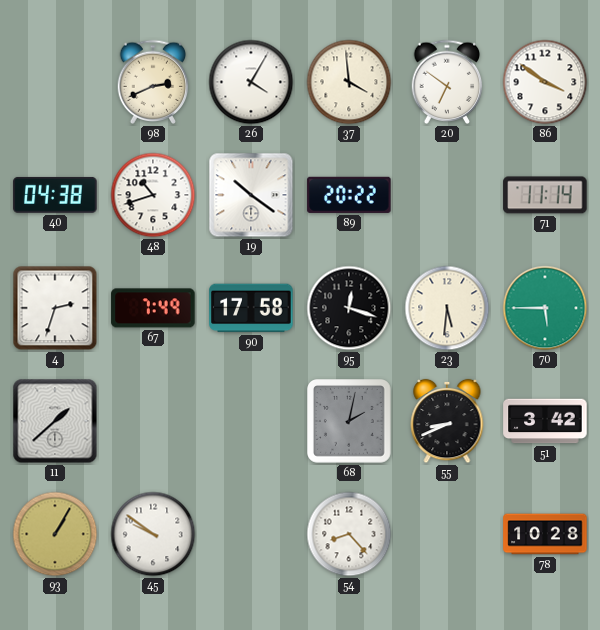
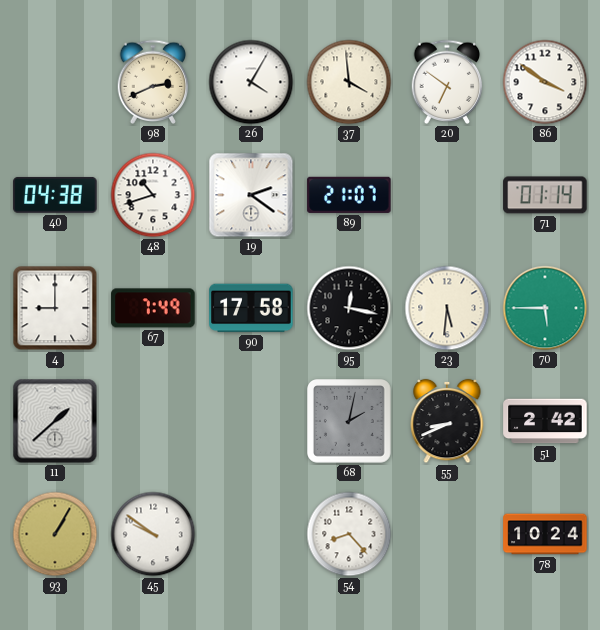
19: 10:21 -> 2:21 (251, 195)
89: 20:22 -> 21:07 (349, 195)
71: 11:14 -> 01:14 (545, 195)
4: 2:33 -> 9:00 (55, 308)
95: 12:18 -> 12:17 (349, 308)
51: 3:42 -> 2:42 (545, 421)
78: 10:28 -> 10:24 (545, 534)
